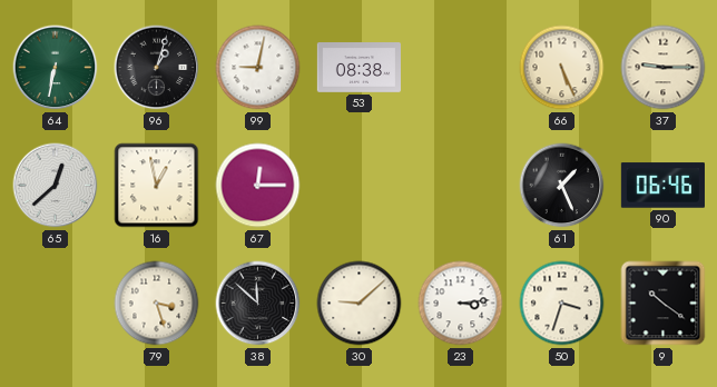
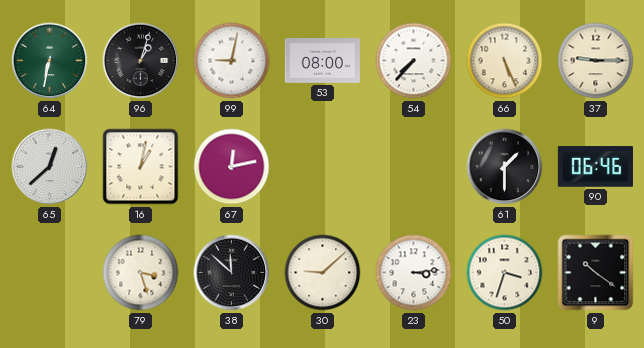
53: 08:38 -> 08:00 (322, 61)
54: none -> 7:37 (414, 61)
16: 12:58 -> 1:02 (141, 167)
67: 12:15 -> 12:13 (232, 167)
61: 1:26 -> 1:30 (505, 167)
